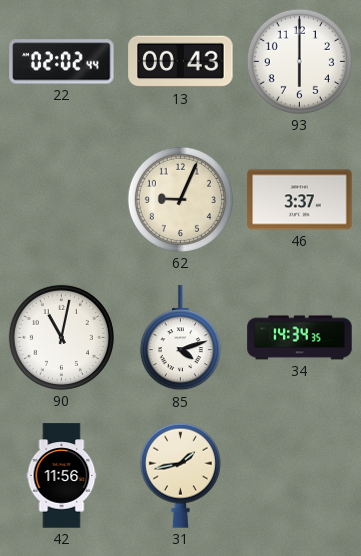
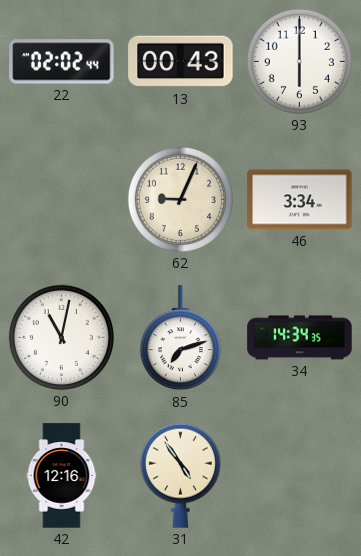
46: 3:37 -> 3:34 (300, 200)
85: 4:12 -> 7:12 (180, 338)
42: 11:56 -> 12:16 (62, 476)
31: 1:43 -> 4:54 (180, 475)
